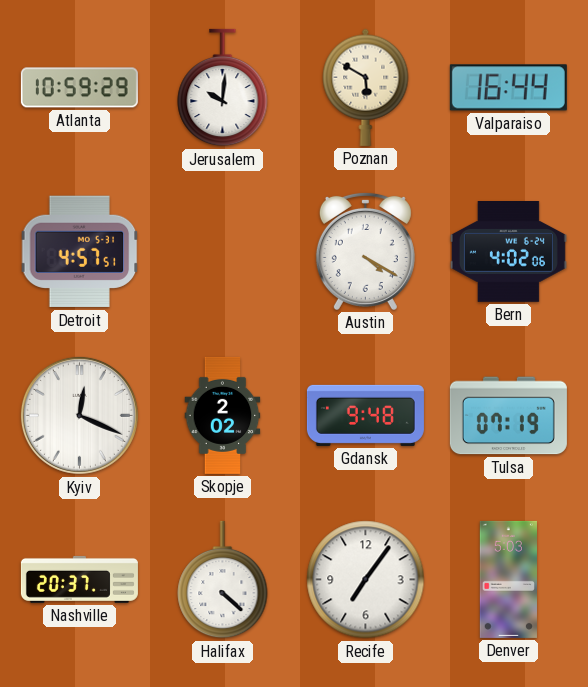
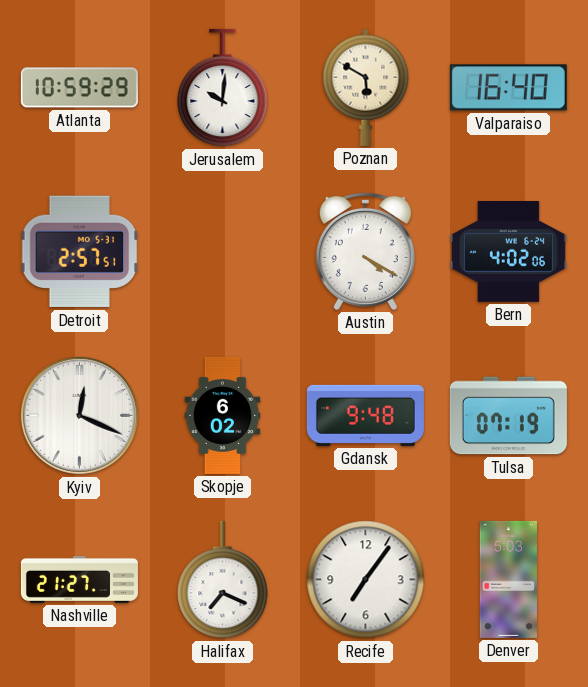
Valparaiso: 16:44 -> 16:40 (508, 88)
Detroit: 4:57 -> 2:57 (80, 252)
Skopje: 2:02 -> 6:02 (223, 415)
Nashville: 20:37 -> 21:27 (79, 579)
Halifax: 4:22 -> 7:19 (223, 580)
